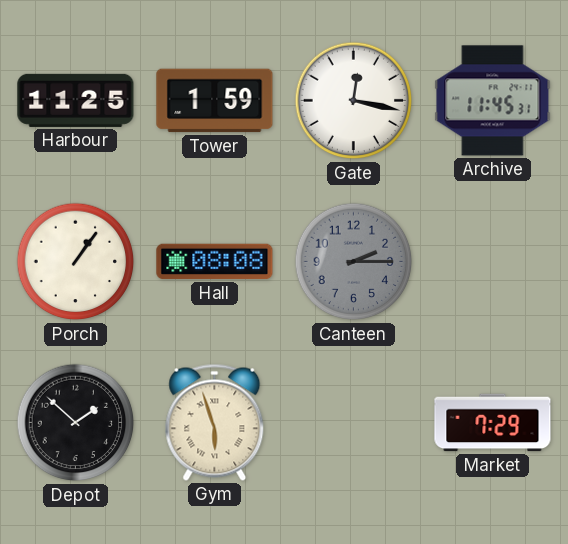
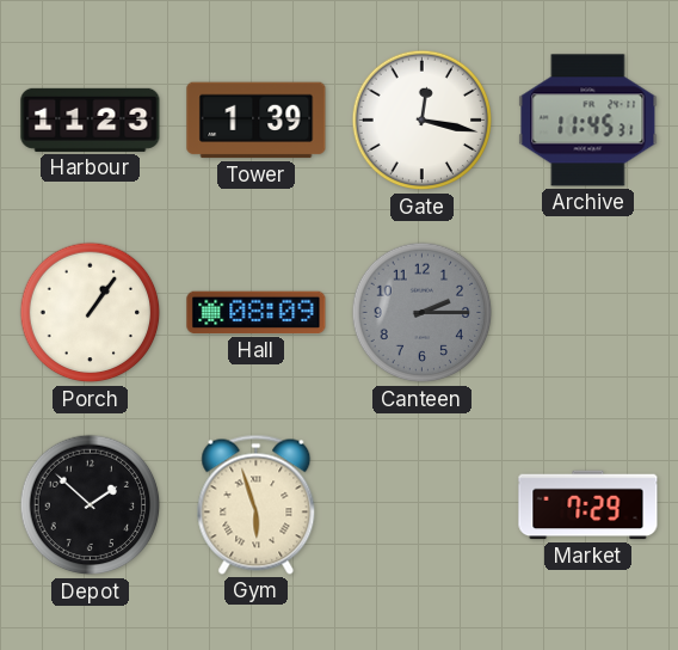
Harbour: 11:25 -> 11:23 (91, 119)
Tower: 1:59 -> 1:39 (257, 121)
Hall: 08:08 -> 08:09 (257, 313)
